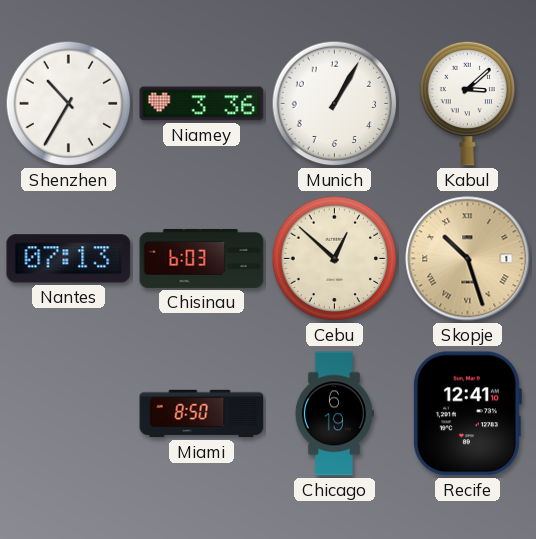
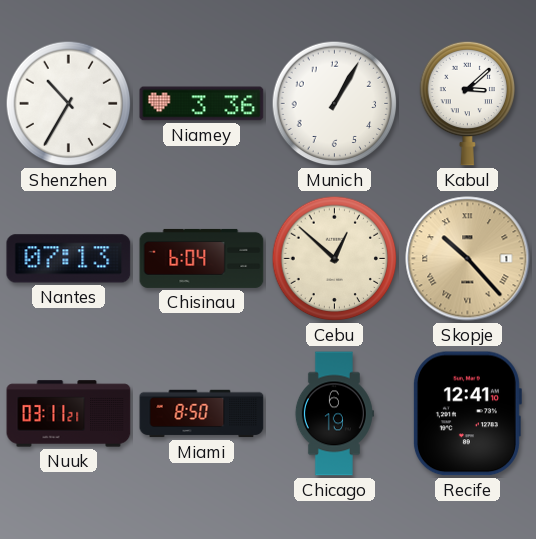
Chisinau: 6:03 -> 6:04 (202, 258)
Skopje: 10:27 -> 10:23 (468, 259)
Nuuk: none -> 03:11 (69, 414)
